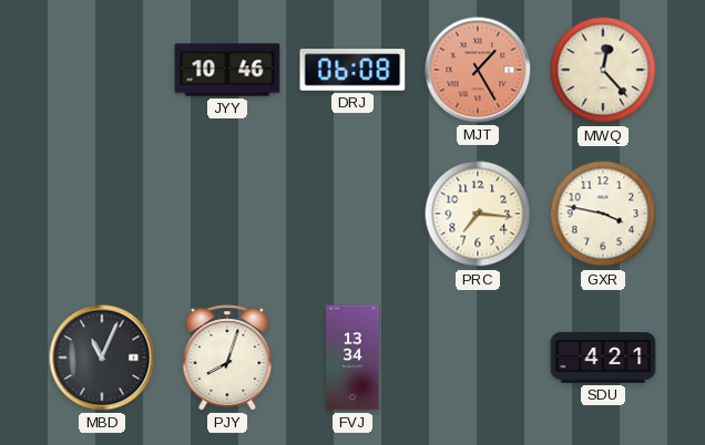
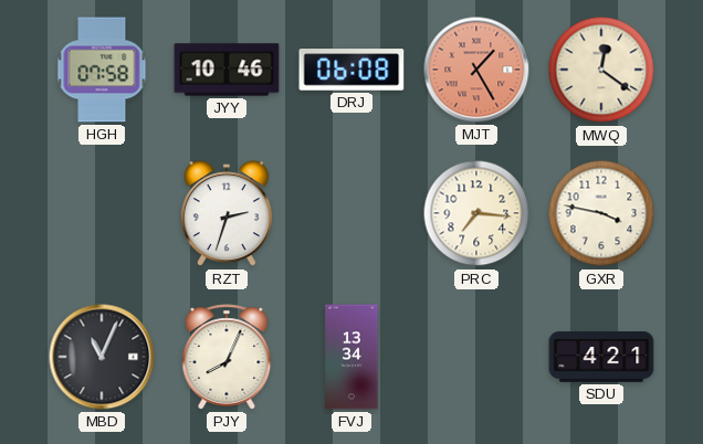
HGH: none -> 07:58 (102, 70)
MWQ: 12:23 -> 12:21 (601, 70)
RZT: none -> 2:33 (227, 214)
PJY: 8:03 -> 8:04 (227, 357)
